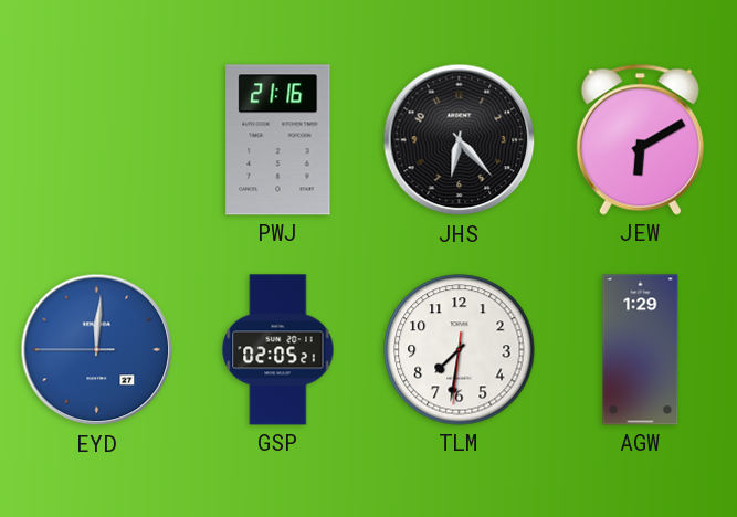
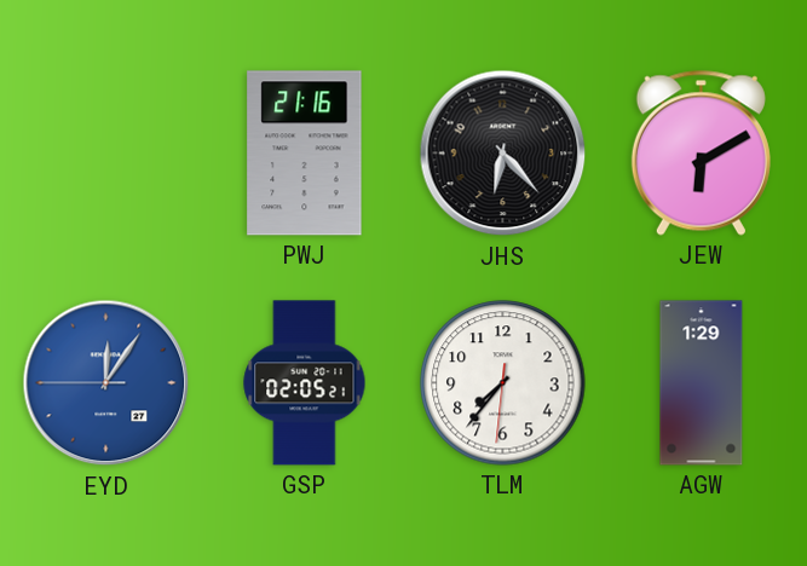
EYD: 12:00 -> 12:05 (106, 383)
TLM: 7:31 -> 7:36 (503, 383)
